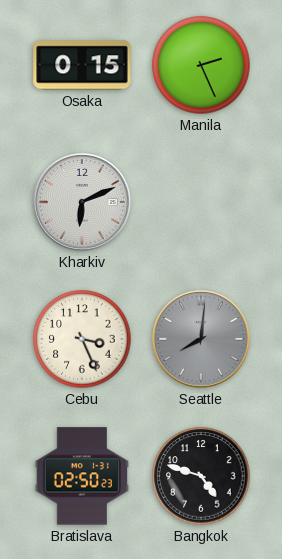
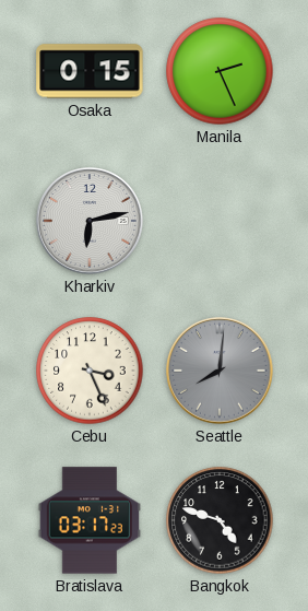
Kharkiv: 6:11 -> 6:13 (90, 221)
Bratislava: 02:50 -> 03:17 (88, 520)
